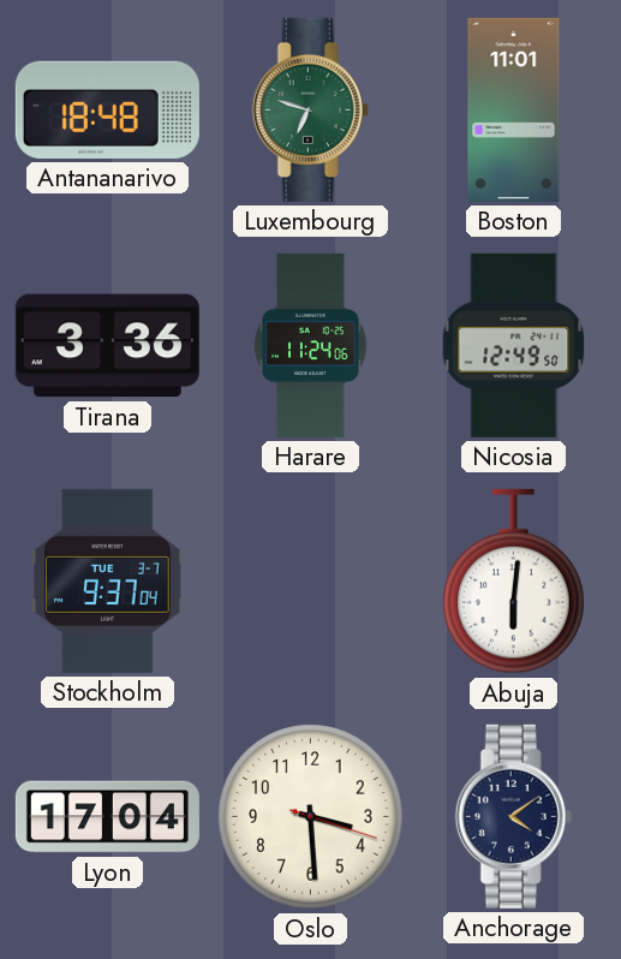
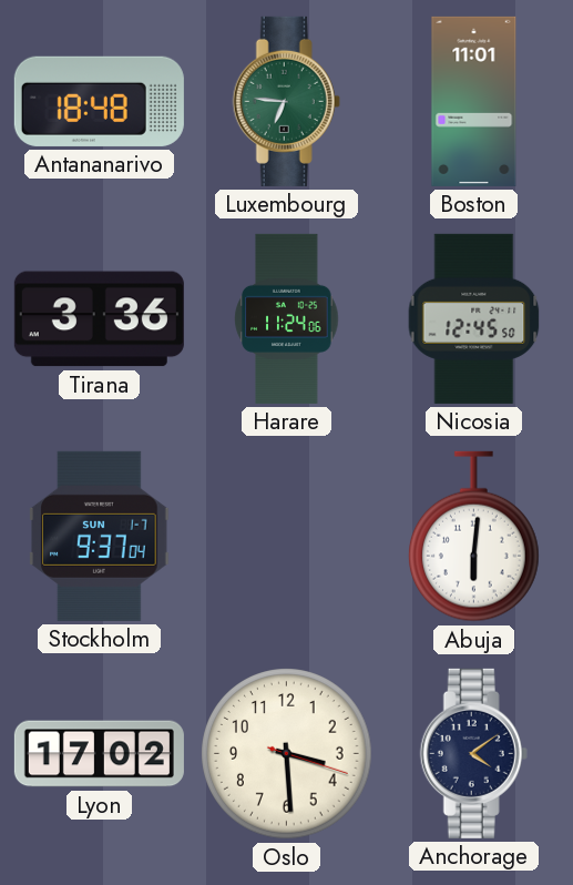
Luxembourg: 6:48 -> 6:46 (286, 101)
Nicosia: 12:49 -> 12:45 (474, 318)
Stockholm date: TUE 3-7 -> SUN 1-7 (100, 536)
Lyon: 17:04 -> 17:02 (99, 754)
